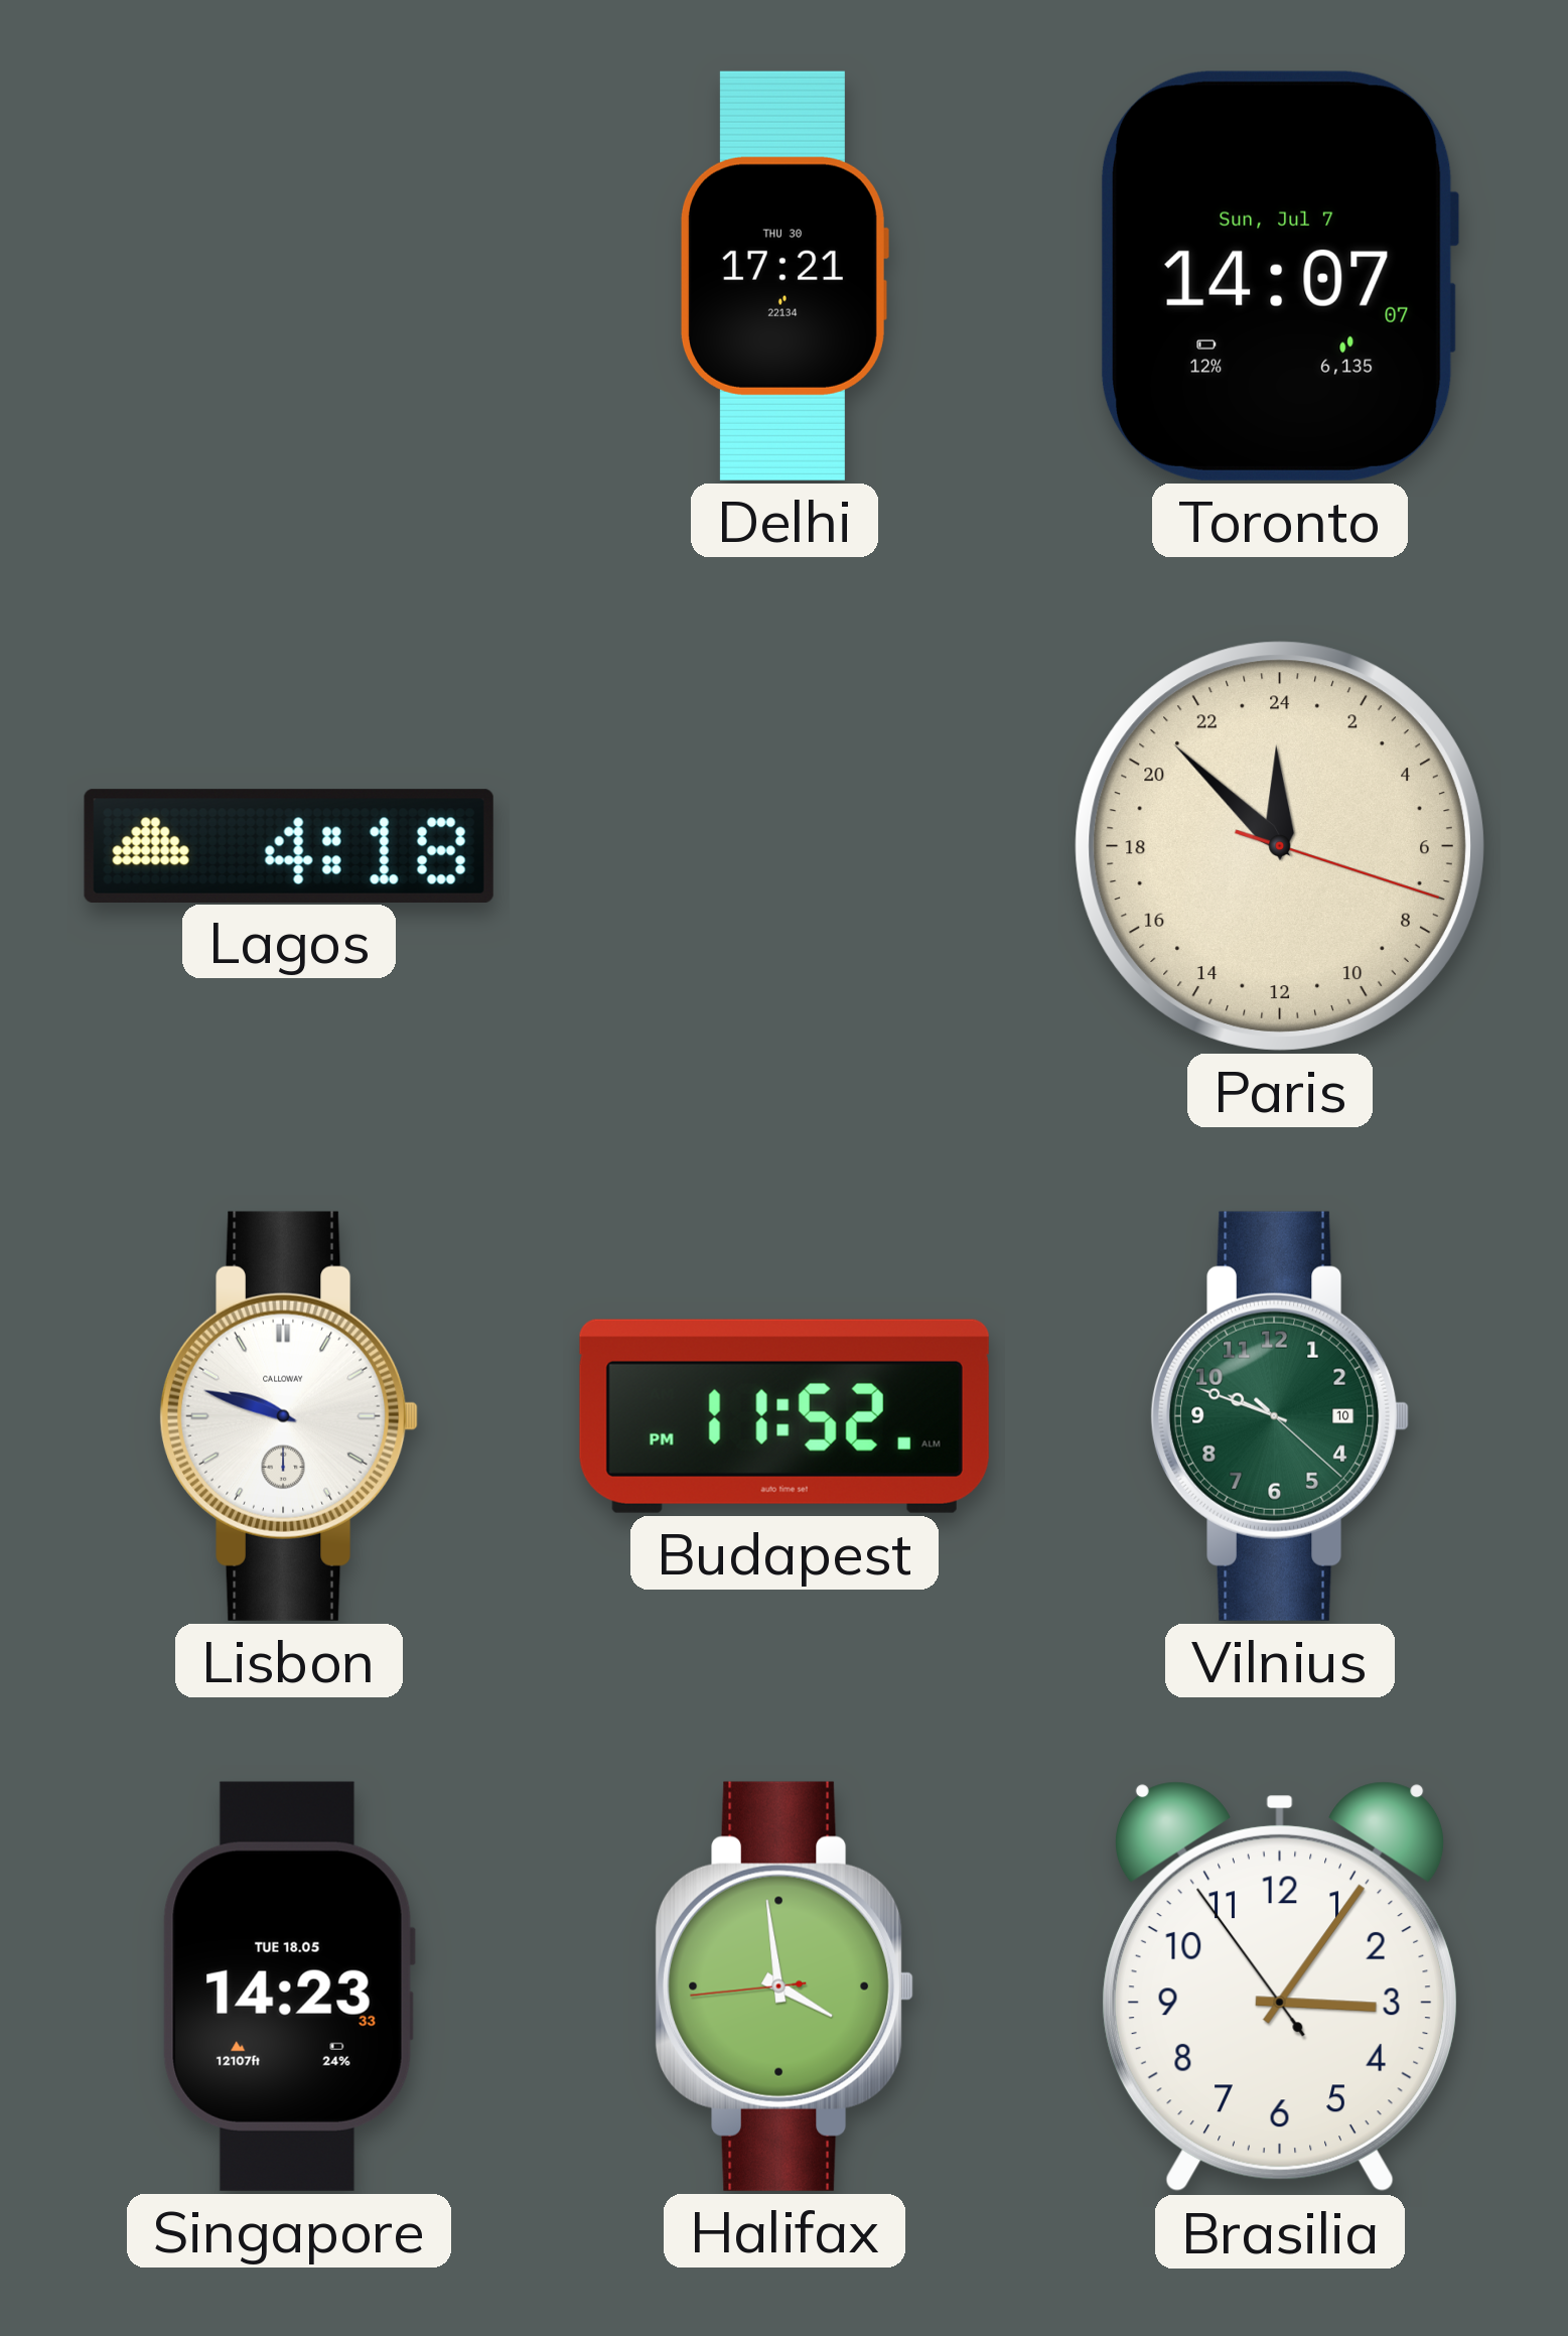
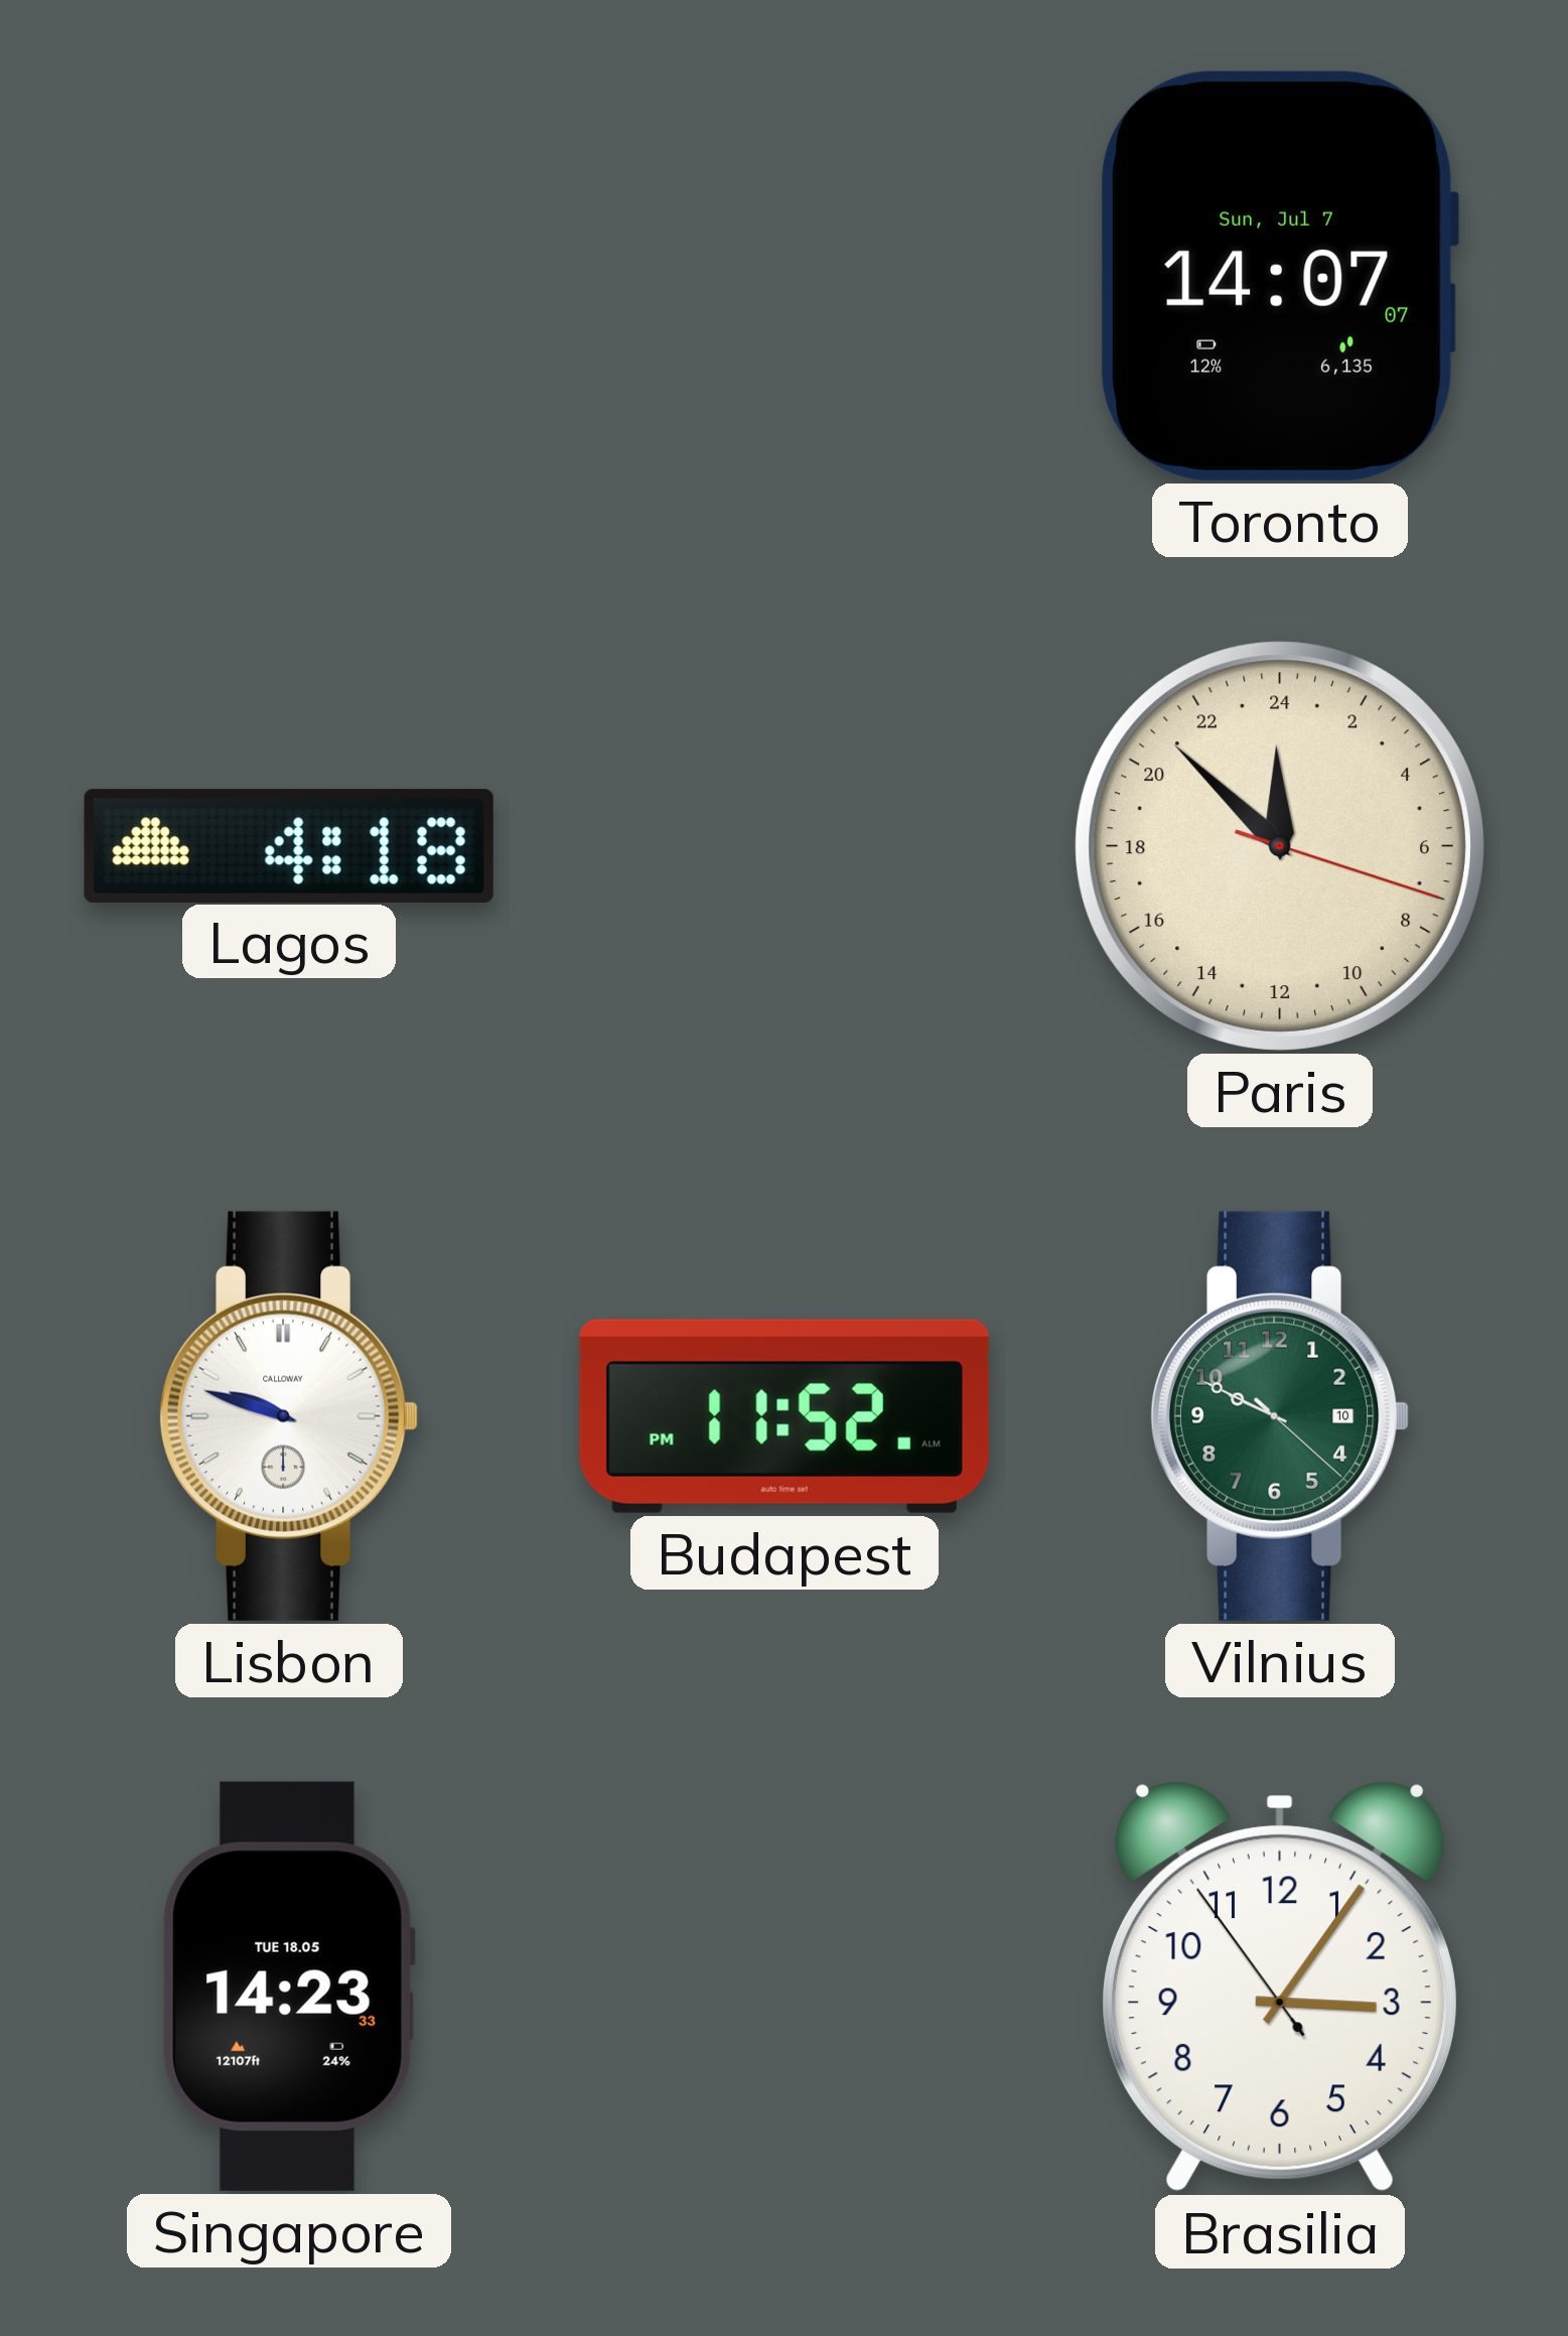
Delhi: 17:21 -> none (783, 276)
Vilnius: 9:48 -> 9:49 (1280, 1416)
Halifax: 3:58 -> none (785, 1986)
